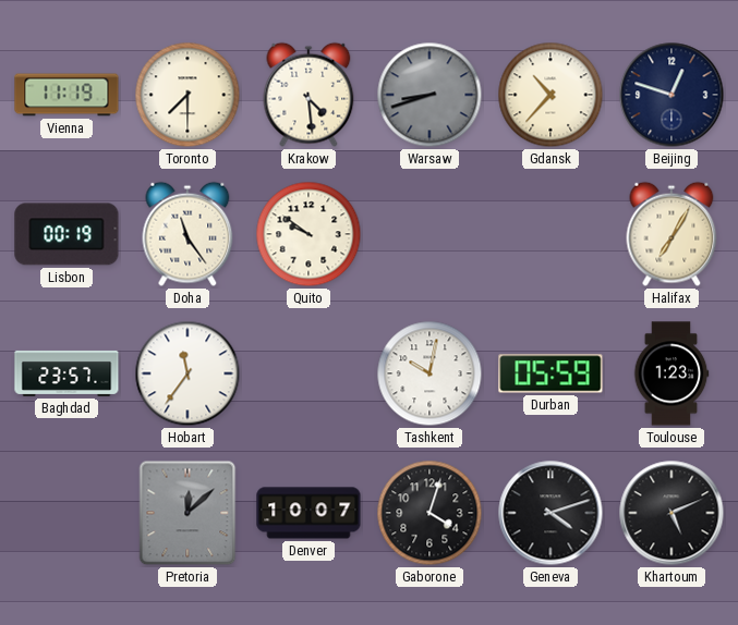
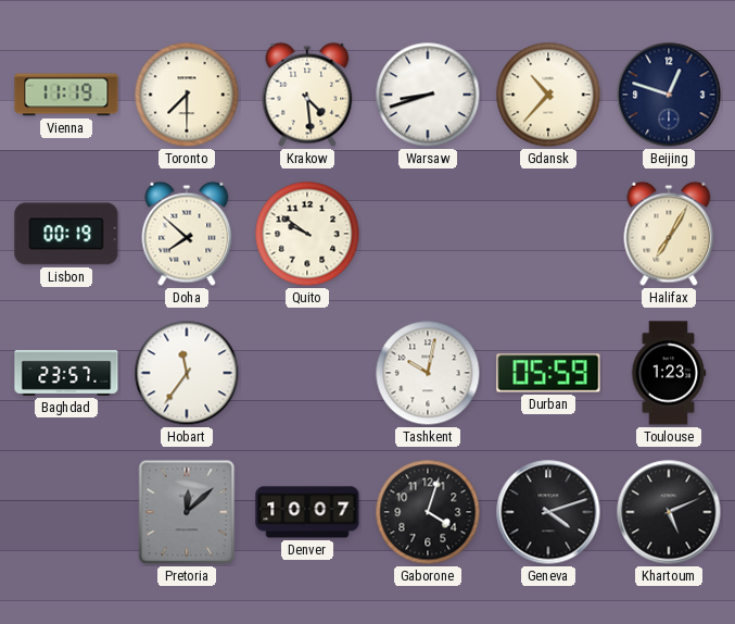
Warsaw dial: grey -> white (428, 95)
Doha: 11:24 -> 7:52 (187, 234)
